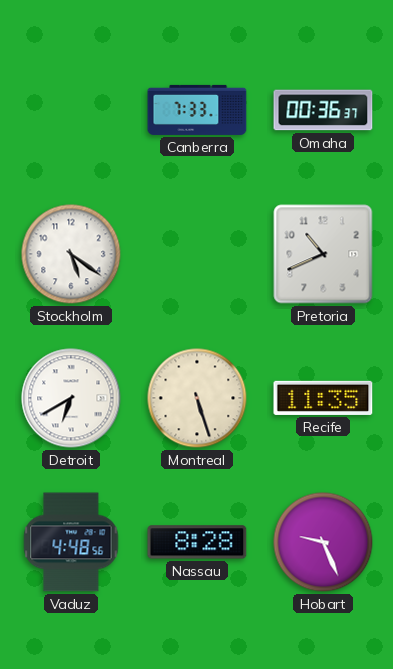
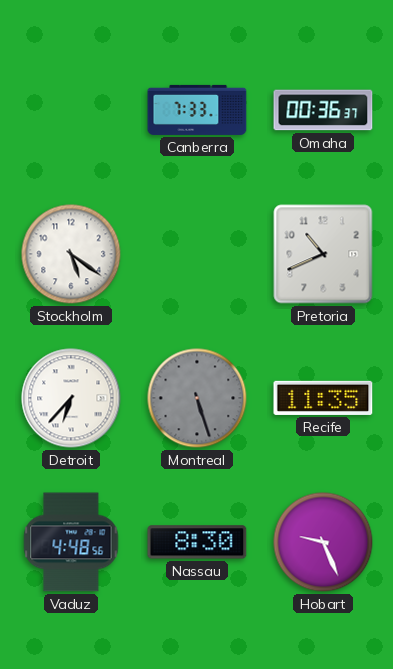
Detroit: 6:40 -> 6:37 (71, 398)
Montreal dial: cream -> grey (197, 398)
Nassau: 8:28 -> 8:30 (197, 542)
